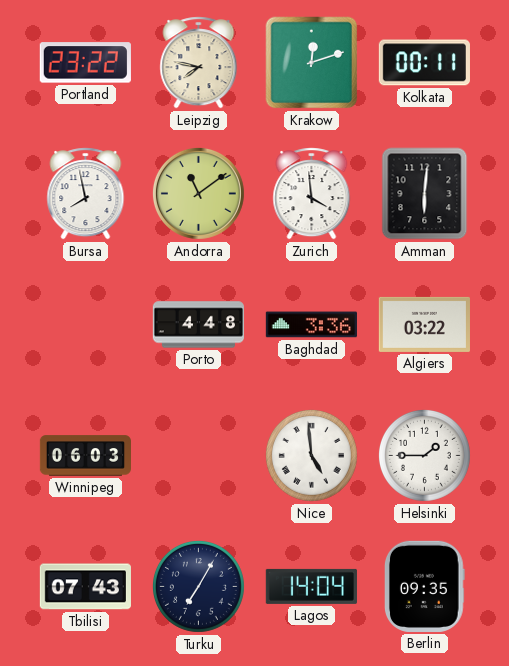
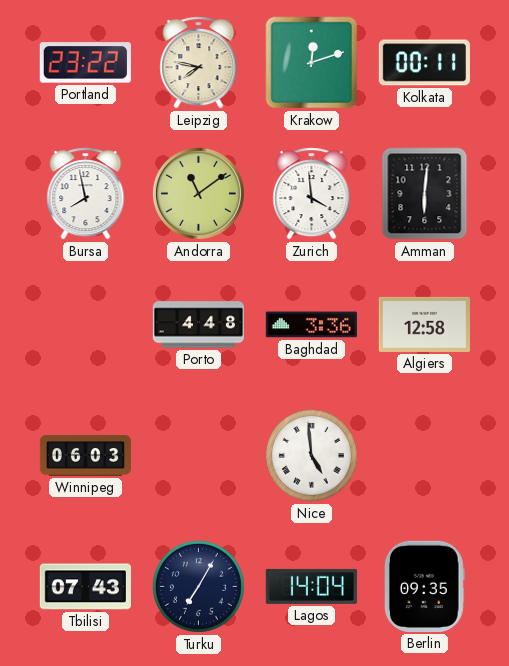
Algiers: 03:22 -> 12:58 (424, 324)
Helsinki: 1:45 -> none (424, 455)
